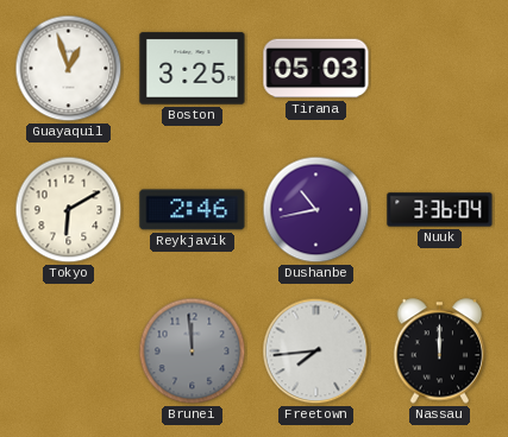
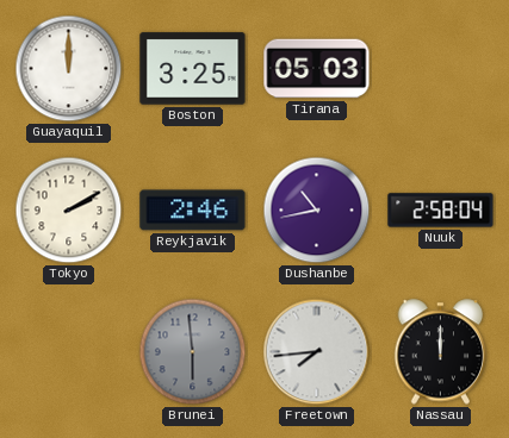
Guayaquil: 12:57 -> 12:00 (69, 69)
Tokyo: 6:10 -> 2:10 (69, 211)
Nuuk: 3:36 -> 2:58 (441, 211)
Brunei: 11:59 -> 5:59 (193, 352)
